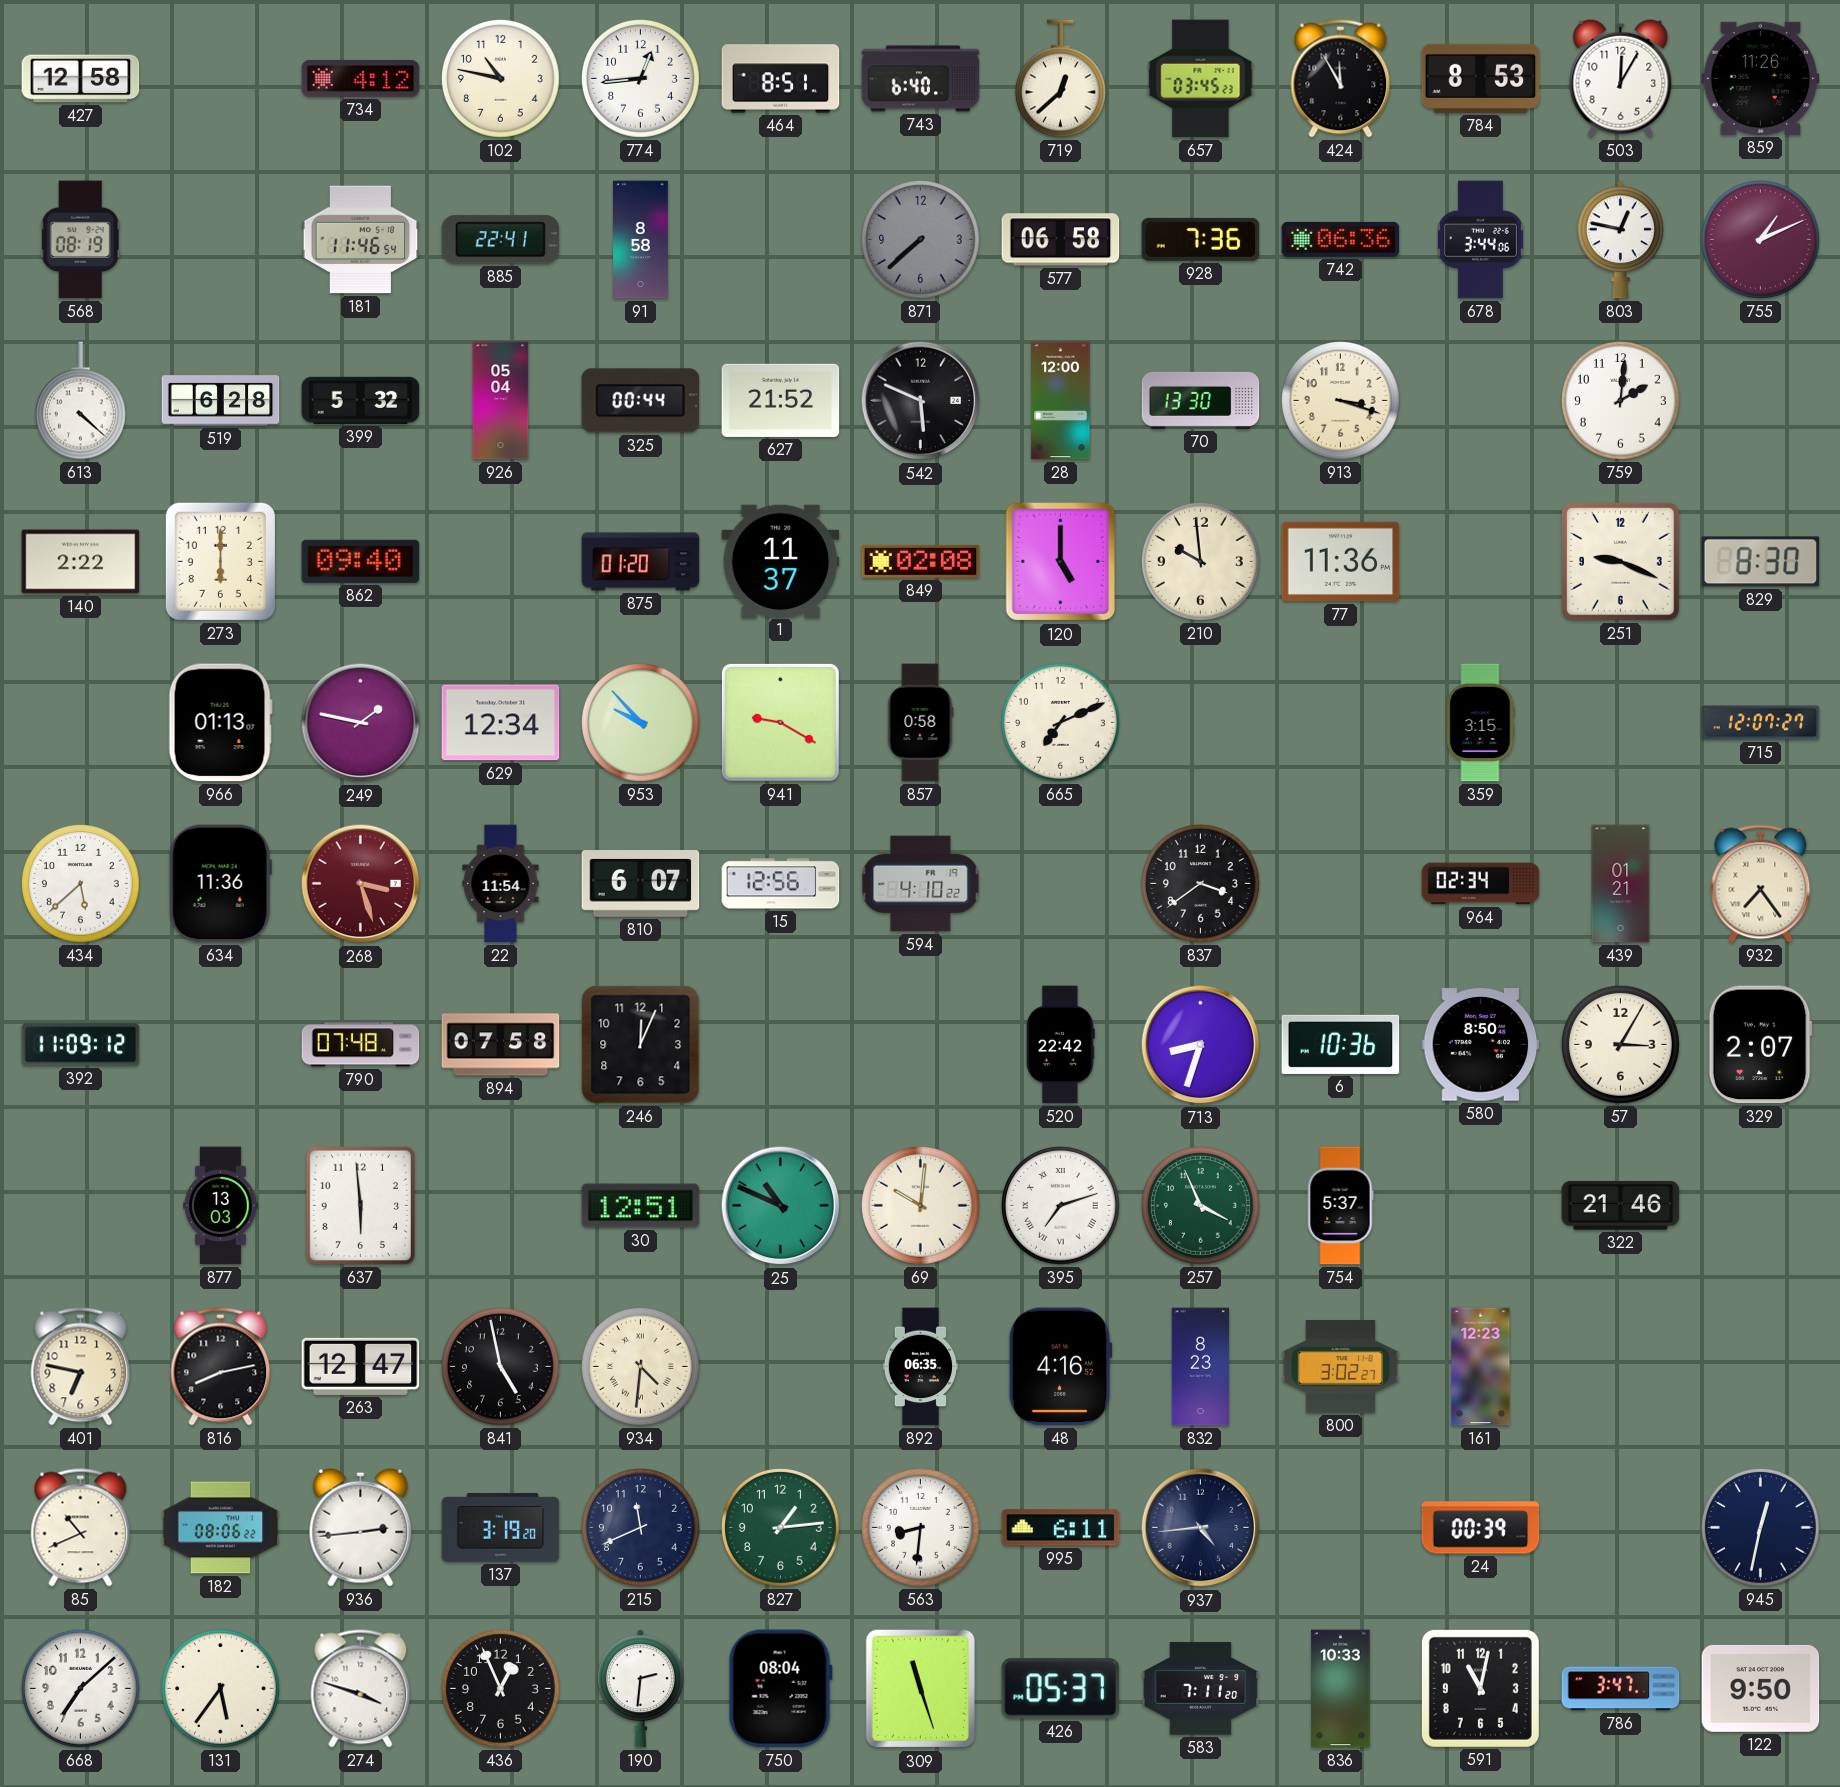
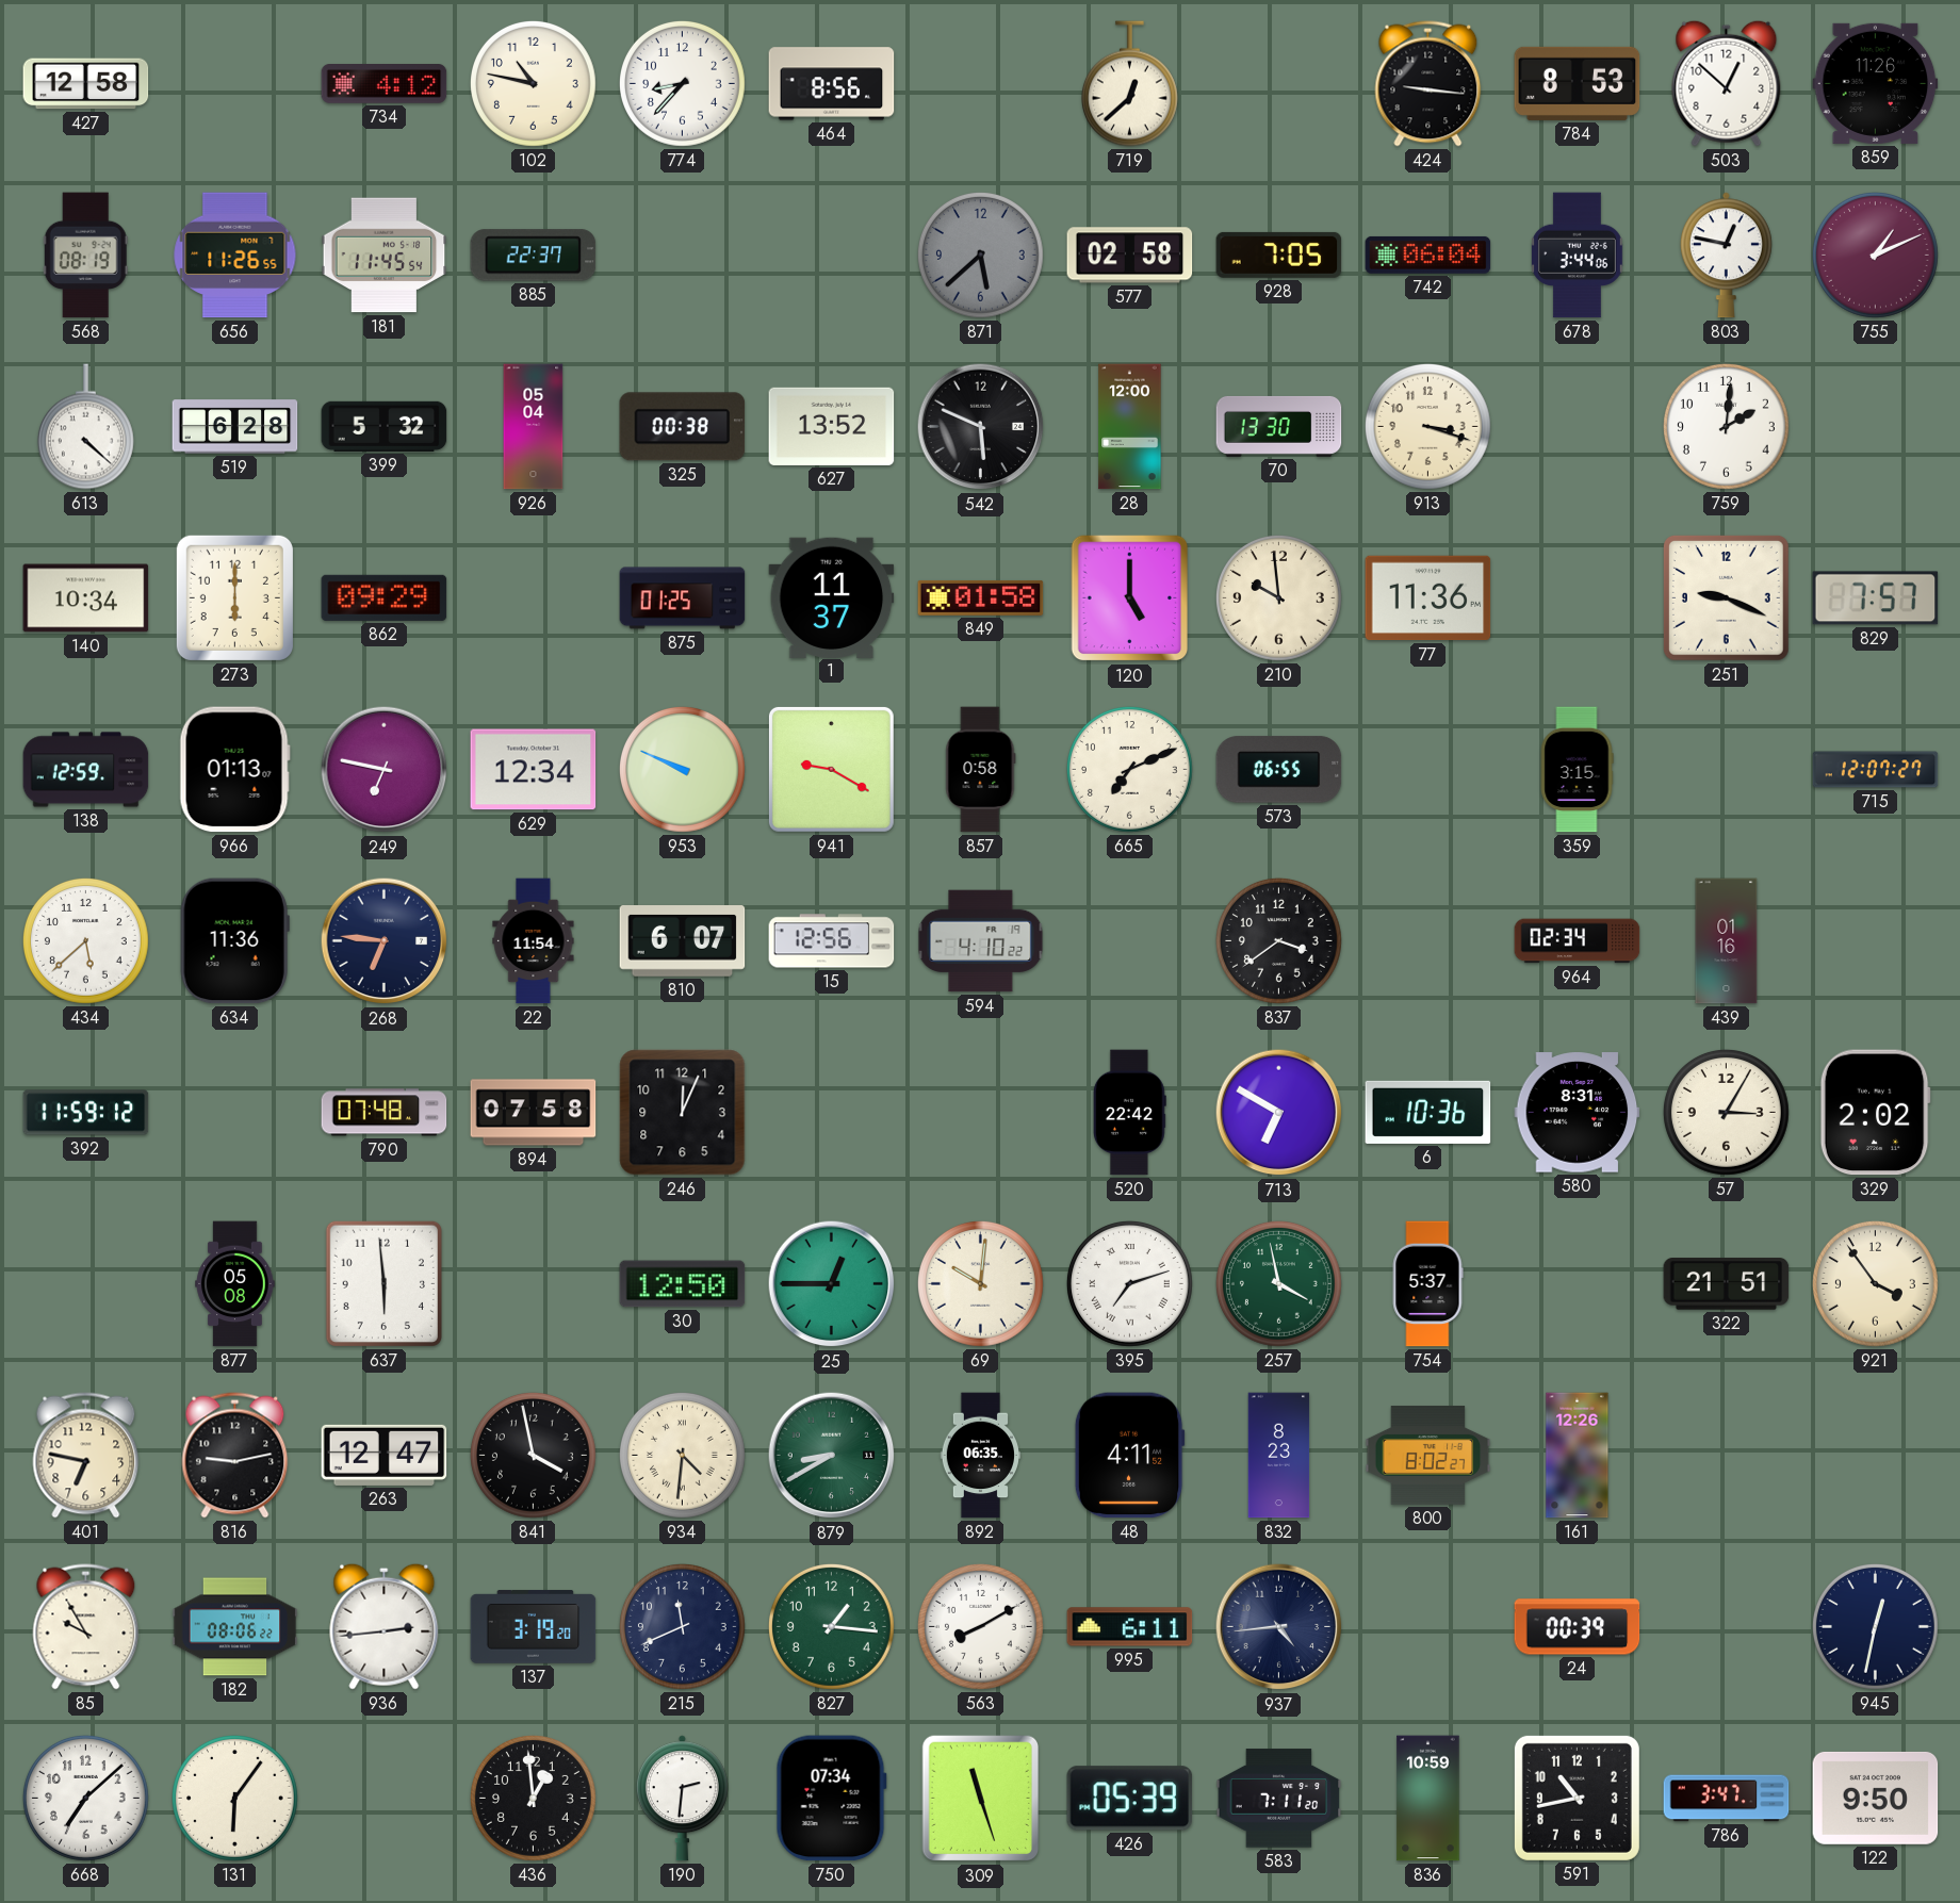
774: 12:44 -> 8:37 (682, 83)
464: 8:51 -> 8:56 (832, 84)
743: 6:40 -> none (921, 79)
657: 03:45 -> none (1201, 79)
424: 11:55 -> 9:16 (1428, 84)
503: 12:05 -> 12:52 (1727, 83)
656: none -> 11:26 (235, 256)
181: 11:46 -> 11:45 (385, 256)
885: 22:41 -> 22:37 (534, 256)
91: 8:58 -> none (641, 240)
871: 7:38 -> 5:38 (980, 255)
577: 06:58 -> 02:58 (1130, 256)
928: 7:36 -> 7:05 (1279, 255)
742: 06:36 -> 06:04 (1428, 255)
325: 00:44 -> 00:38 (683, 427)
627: 21:52 -> 13:52 (832, 426)
140: 2:22 -> 10:34 (86, 598)
862: 09:40 -> 09:29 (385, 597)
875: 01:20 -> 01:25 (683, 598)
849: 02:08 -> 01:58 (981, 597)
829: 8:30 -> 7:57 (1876, 598)
138: none -> 12:59 (86, 770)
249: 1:47 -> 6:47 (385, 770)
953: 9:53 -> 9:49 (682, 769)
573: none -> 06:55 (1279, 770)
268: 3:27 -> 6:46 (385, 941)
268 dial: burgundy -> navy (385, 941)
439: 01:21 -> 01:16 (1727, 941)
932: 7:24 -> none (1761, 884)
392: 11:09 -> 11:59 (86, 1113)
713: 8:33 -> 6:50 (1279, 1113)
580: 8:50 -> 8:31 (1578, 1113)
329: 2:07 -> 2:02 (1875, 1113)
877: 13:03 -> 05:08 (235, 1284)
30: 12:51 -> 12:50 (683, 1284)
25: 10:49 -> 12:45 (832, 1284)
257: 3:56 -> 3:58 (1278, 1283)
322: 21:46 -> 21:51 (1727, 1284)
921: none -> 3:54 (1875, 1283)
816: 8:13 -> 9:13 (235, 1456)
841: 4:58 -> 3:58 (533, 1455)
879: none -> 8:40 (832, 1456)
48: 4:16 -> 4:11 (1129, 1456)
800: 3:02 -> 8:02 (1428, 1456)
161: 12:23 -> 12:26 (1578, 1456)
85: 10:41 -> 9:55 (86, 1627)
827: 1:14 -> 1:16 (831, 1626)
563: 8:31 -> 8:10 (980, 1626)
131: 5:36 -> 6:06 (234, 1798)
274: 3:48 -> none (361, 1689)
436: 12:56 -> 12:59 (533, 1798)
750: 08:04 -> 07:34 (831, 1799)
426: 05:37 -> 05:39 (1130, 1799)
836: 10:33 -> 10:59 (1428, 1799)
591: 11:02 -> 10:43 (1577, 1798)
